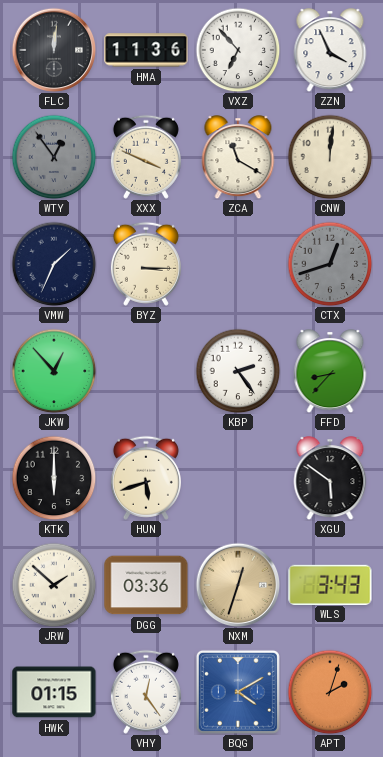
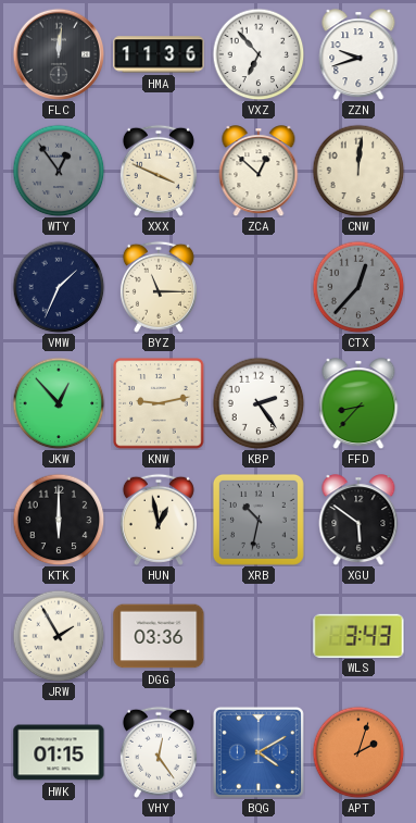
ZZN: 3:56 -> 9:42 (358, 54)
ZCA: 11:20 -> 12:52 (259, 171)
BYZ: 3:15 -> 11:15 (159, 287)
CTX: 12:42 -> 12:37 (358, 287)
KNW: none -> 9:13 (159, 403)
HUN: 5:42 -> 12:58 (159, 520)
XRB: none -> 10:32 (259, 520)
JRW: 1:52 -> 1:55 (59, 636)
NXM: 12:33 -> none (238, 585)
